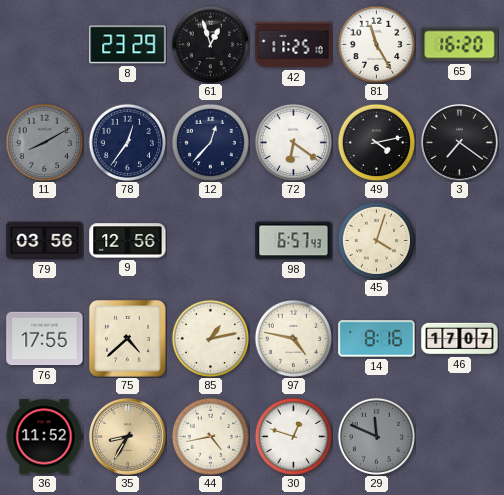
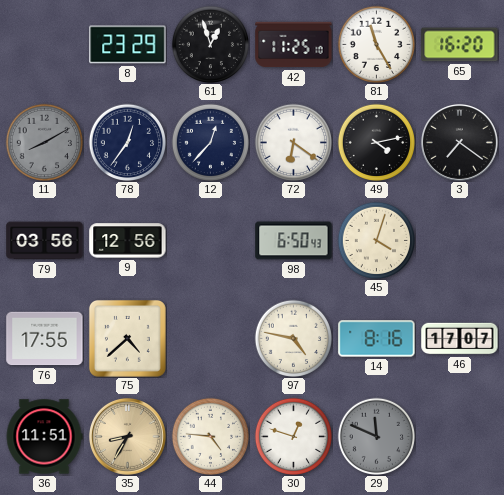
98: 6:57 -> 6:50 (294, 241)
85: 1:13 -> none (210, 338)
36: 11:52 -> 11:51 (44, 437)
44: 4:43 -> 4:46 (210, 436)
